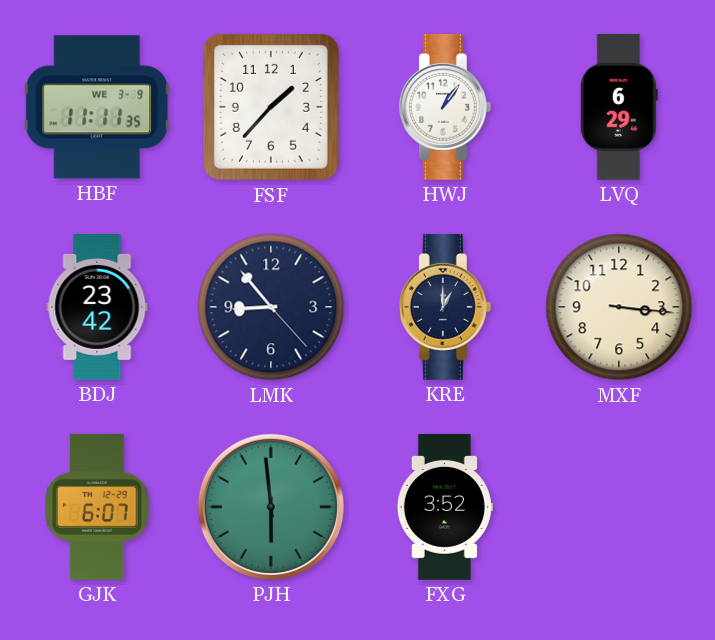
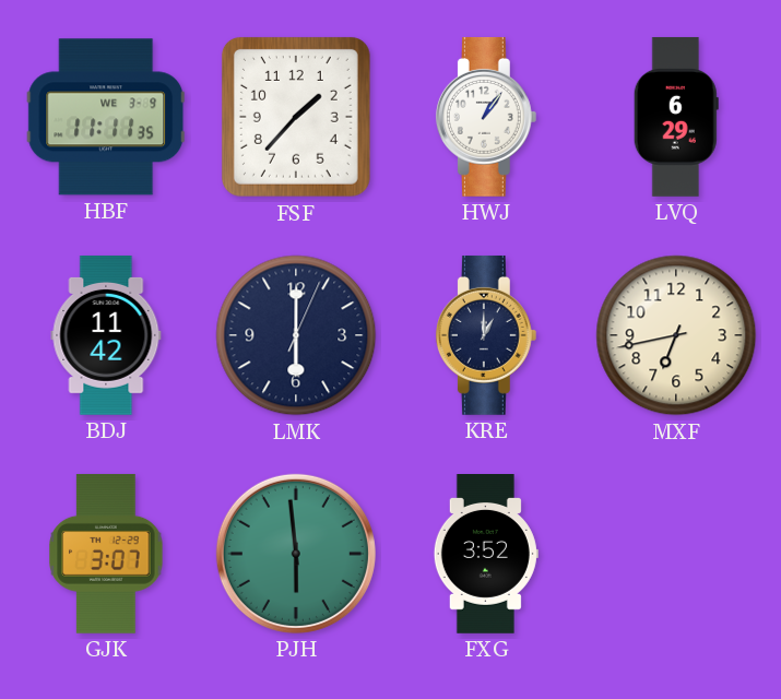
BDJ: 23:42 -> 11:42 (106, 335)
LMK: 8:53 -> 6:00 (296, 335)
MXF: 3:16 -> 6:43 (676, 335)
GJK: 6:07 -> 3:07 (106, 554)
